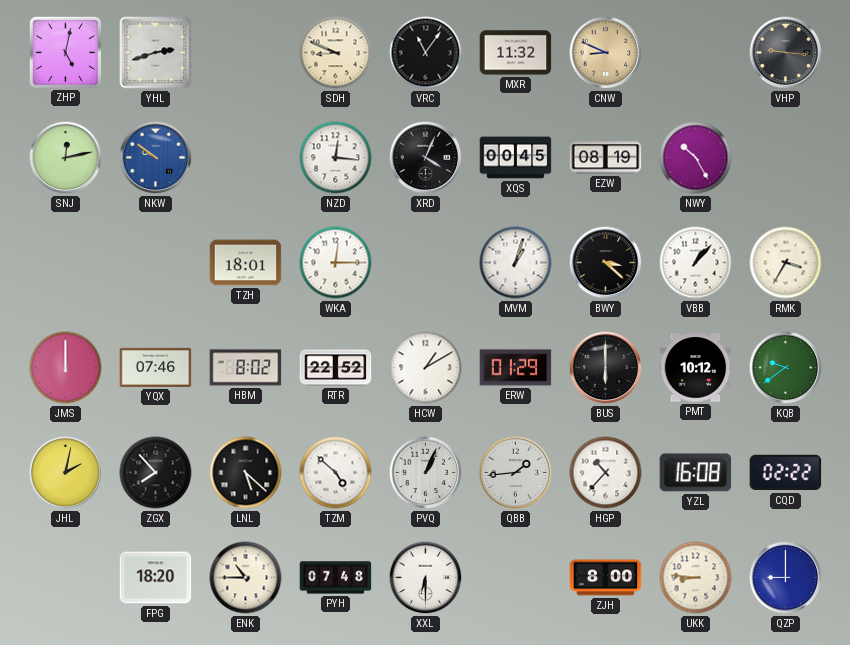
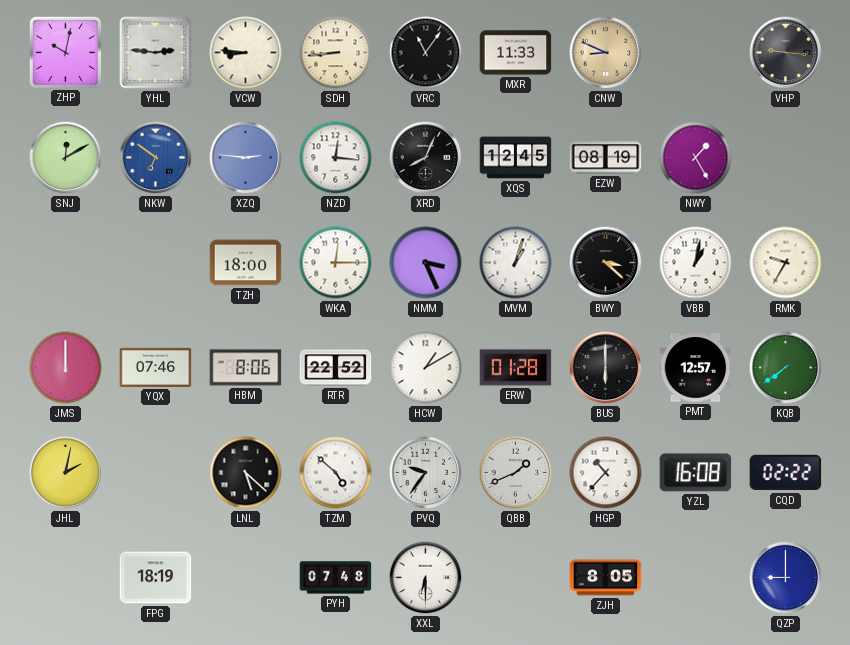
ZHP: 5:02 -> 10:02 (65, 52)
YHL: 2:42 -> 2:46 (156, 53)
VCW: none -> 8:46 (246, 53)
SDH: 8:49 -> 8:44 (336, 53)
MXR: 11:32 -> 11:33 (516, 53)
SNJ: 12:13 -> 12:10 (66, 158)
NKW: 9:51 -> 6:51 (156, 158)
XZQ: none -> 2:46 (246, 158)
XRD: 4:04 -> 8:04 (426, 158)
XQS: 00:45 -> 12:45 (516, 158)
NWY: 10:25 -> 1:25 (696, 158)
TZH: 18:01 -> 18:00 (246, 263)
NMM: none -> 3:26 (426, 263)
VBB: 1:07 -> 1:02 (696, 263)
RMK: 3:35 -> 9:35 (786, 263)
HBM: 8:02 -> 8:06 (246, 368)
ERW: 01:29 -> 01:28 (516, 368)
PMT: 10:12 -> 12:57 (696, 368)
KQB: 9:39 -> 7:39 (786, 368)
ZGX: 7:53 -> none (156, 473)
PVQ: 1:04 -> 9:36 (426, 473)
QBB: 1:44 -> 1:41 (516, 473)
FPG: 18:20 -> 18:19 (156, 578)
ENK: 10:45 -> none (246, 578)
ZJH: 8:00 -> 8:05 (606, 578)
UKK: 8:46 -> none (696, 578)
